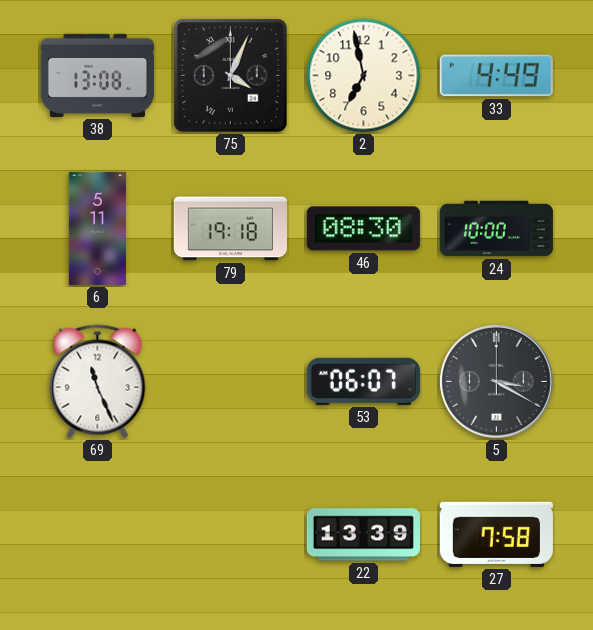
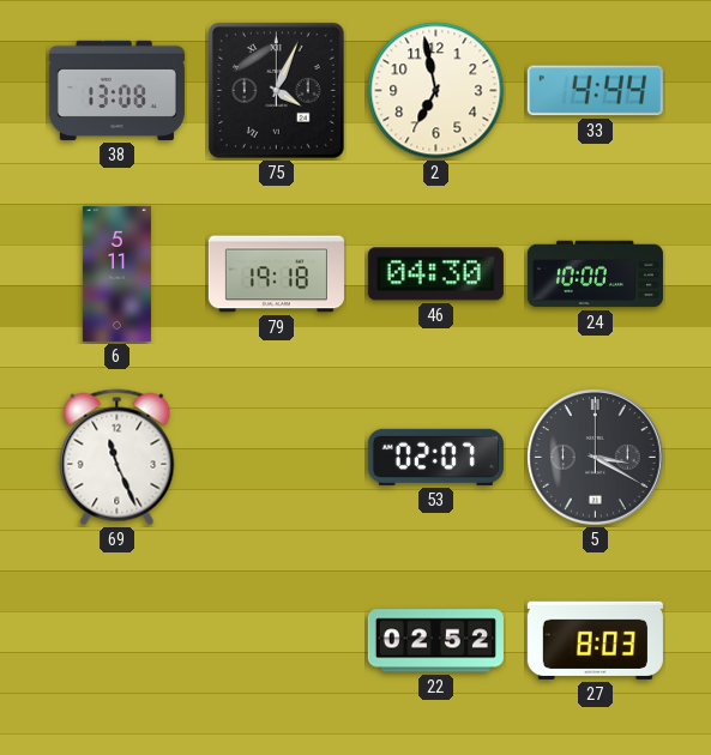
33: 4:49 -> 4:44 (595, 91)
46: 08:30 -> 04:30 (435, 274)
53: 06:07 -> 02:07 (435, 457)
22: 13:39 -> 02:52 (435, 641)
27: 7:58 -> 8:03 (595, 640)
